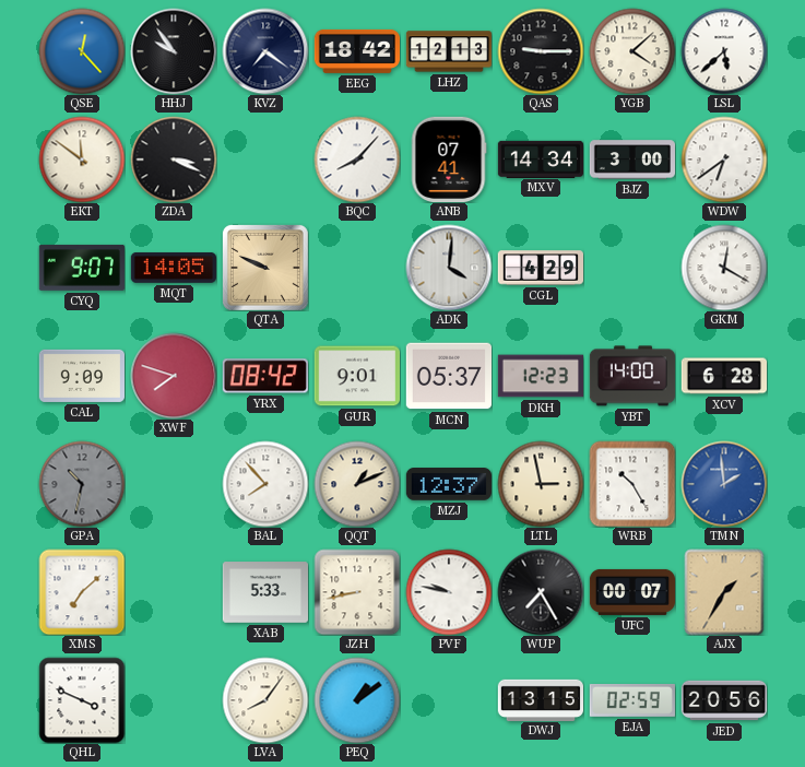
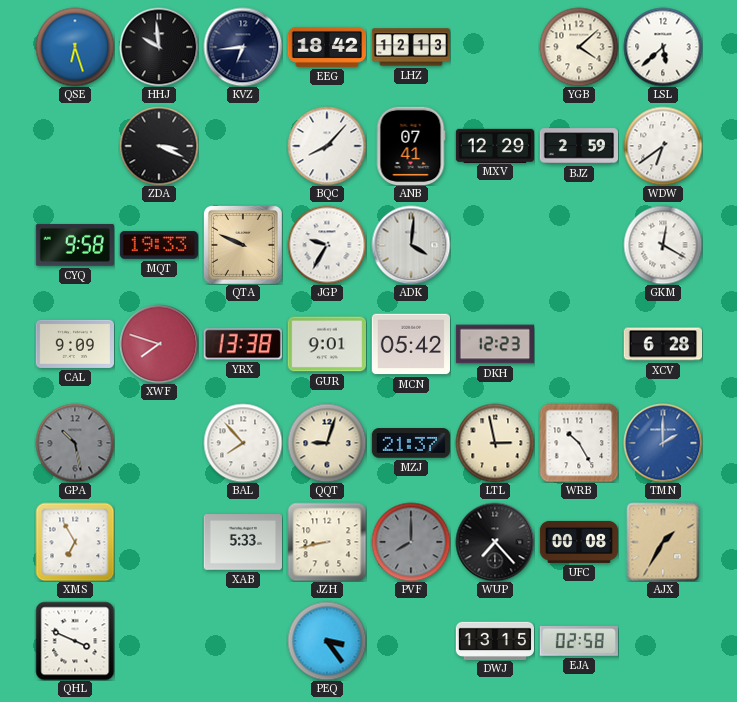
QSE: 12:23 -> 6:27 (75, 47)
HHJ: 9:54 -> 9:59 (159, 47)
KVZ: 7:21 -> 6:44 (243, 47)
QAS: 9:15 -> none (541, 51)
EKT: 11:51 -> none (82, 160)
MXV: 14:34 -> 12:29 (494, 145)
BJZ: 3:00 -> 2:59 (578, 146)
CYQ: 9:07 -> 9:58 (75, 245)
MQT: 14:05 -> 19:33 (159, 245)
JGP: none -> 9:35 (327, 245)
CGL: 4:29 -> none (540, 268)
YRX: 08:42 -> 13:38 (243, 344)
MCN: 05:37 -> 05:42 (410, 344)
YBT: 14:00 -> none (631, 376)
GPA: 10:32 -> 10:28 (75, 443)
QQT: 1:11 -> 9:03 (327, 443)
MZJ: 12:37 -> 21:37 (410, 443)
TMN: 1:59 -> 2:00 (663, 443)
XMS: 7:08 -> 6:55 (75, 542)
PVF: 9:47 -> 8:00 (411, 542)
PVF dial: white -> grey (411, 542)
WUP: 7:25 -> 7:23 (495, 542)
UFC: 00:07 -> 00:08 (578, 542)
LVA: 8:06 -> none (265, 700)
PEQ: 1:09 -> 3:24 (327, 641)
EJA: 02:59 -> 02:58 (579, 641)
JED: 20:56 -> none (724, 700)
